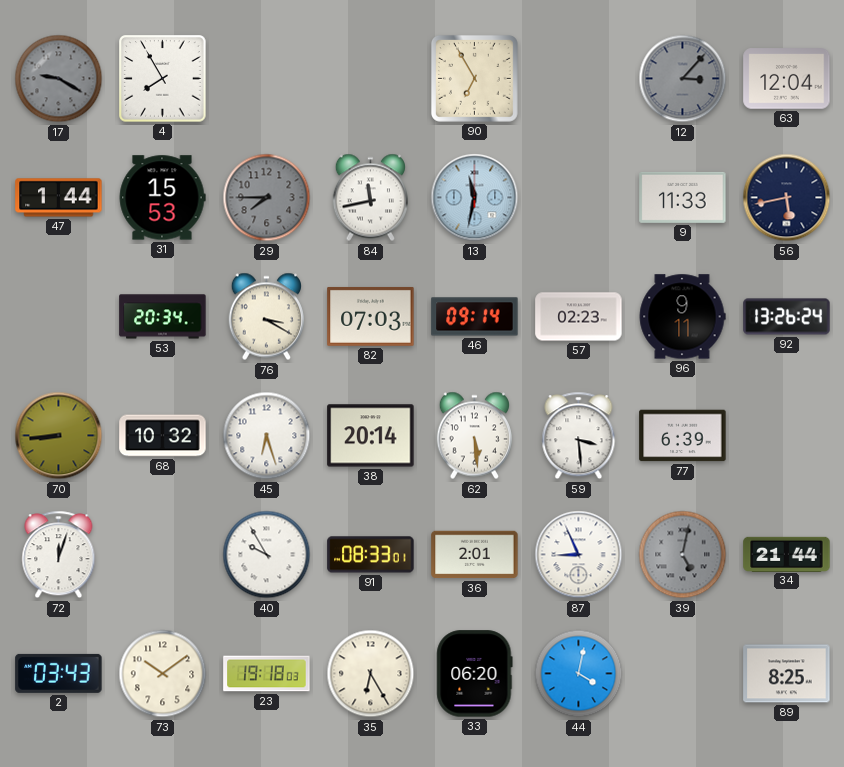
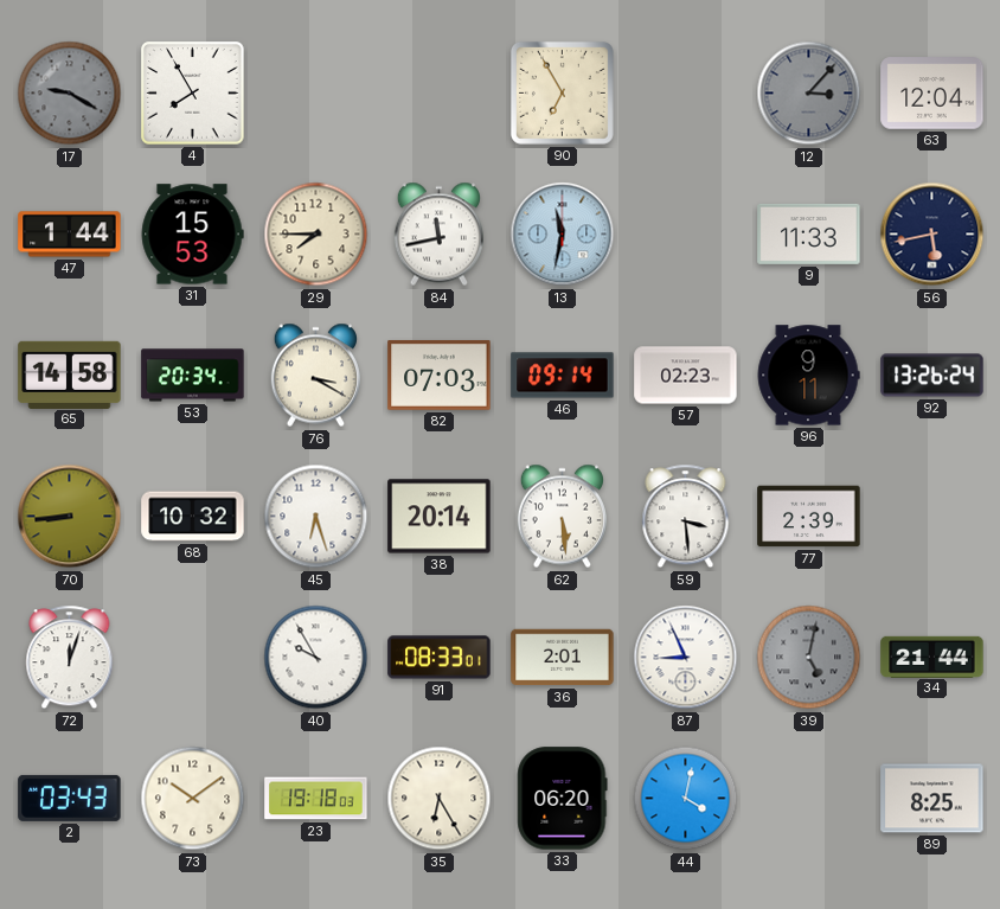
29 dial: grey -> cream (316, 235)
65: none -> 14:58 (70, 375)
77: 6:39 -> 2:39 (809, 517)
